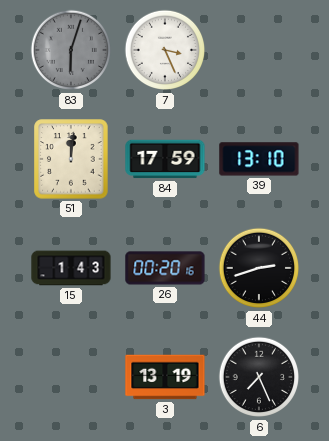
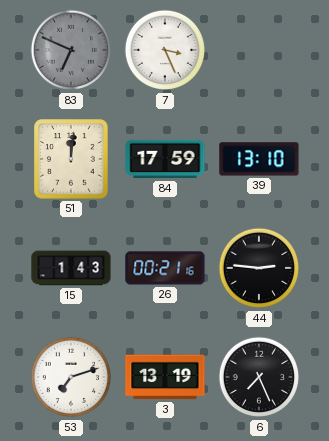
83: 6:03 -> 6:49 (71, 50)
26: 00:20 -> 00:21 (165, 268)
44: 2:42 -> 2:46 (259, 268)
53: none -> 7:12 (71, 377)
